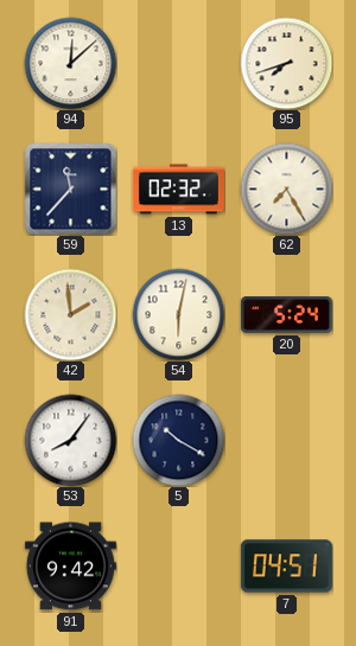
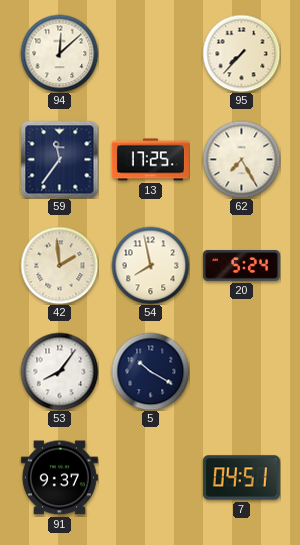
95: 7:42 -> 7:37 (241, 53)
59: 11:37 -> 11:36 (59, 159)
13: 02:32 -> 17:25 (150, 160)
54: 6:02 -> 7:58 (150, 265)
91: 9:42 -> 9:37 (59, 478)
